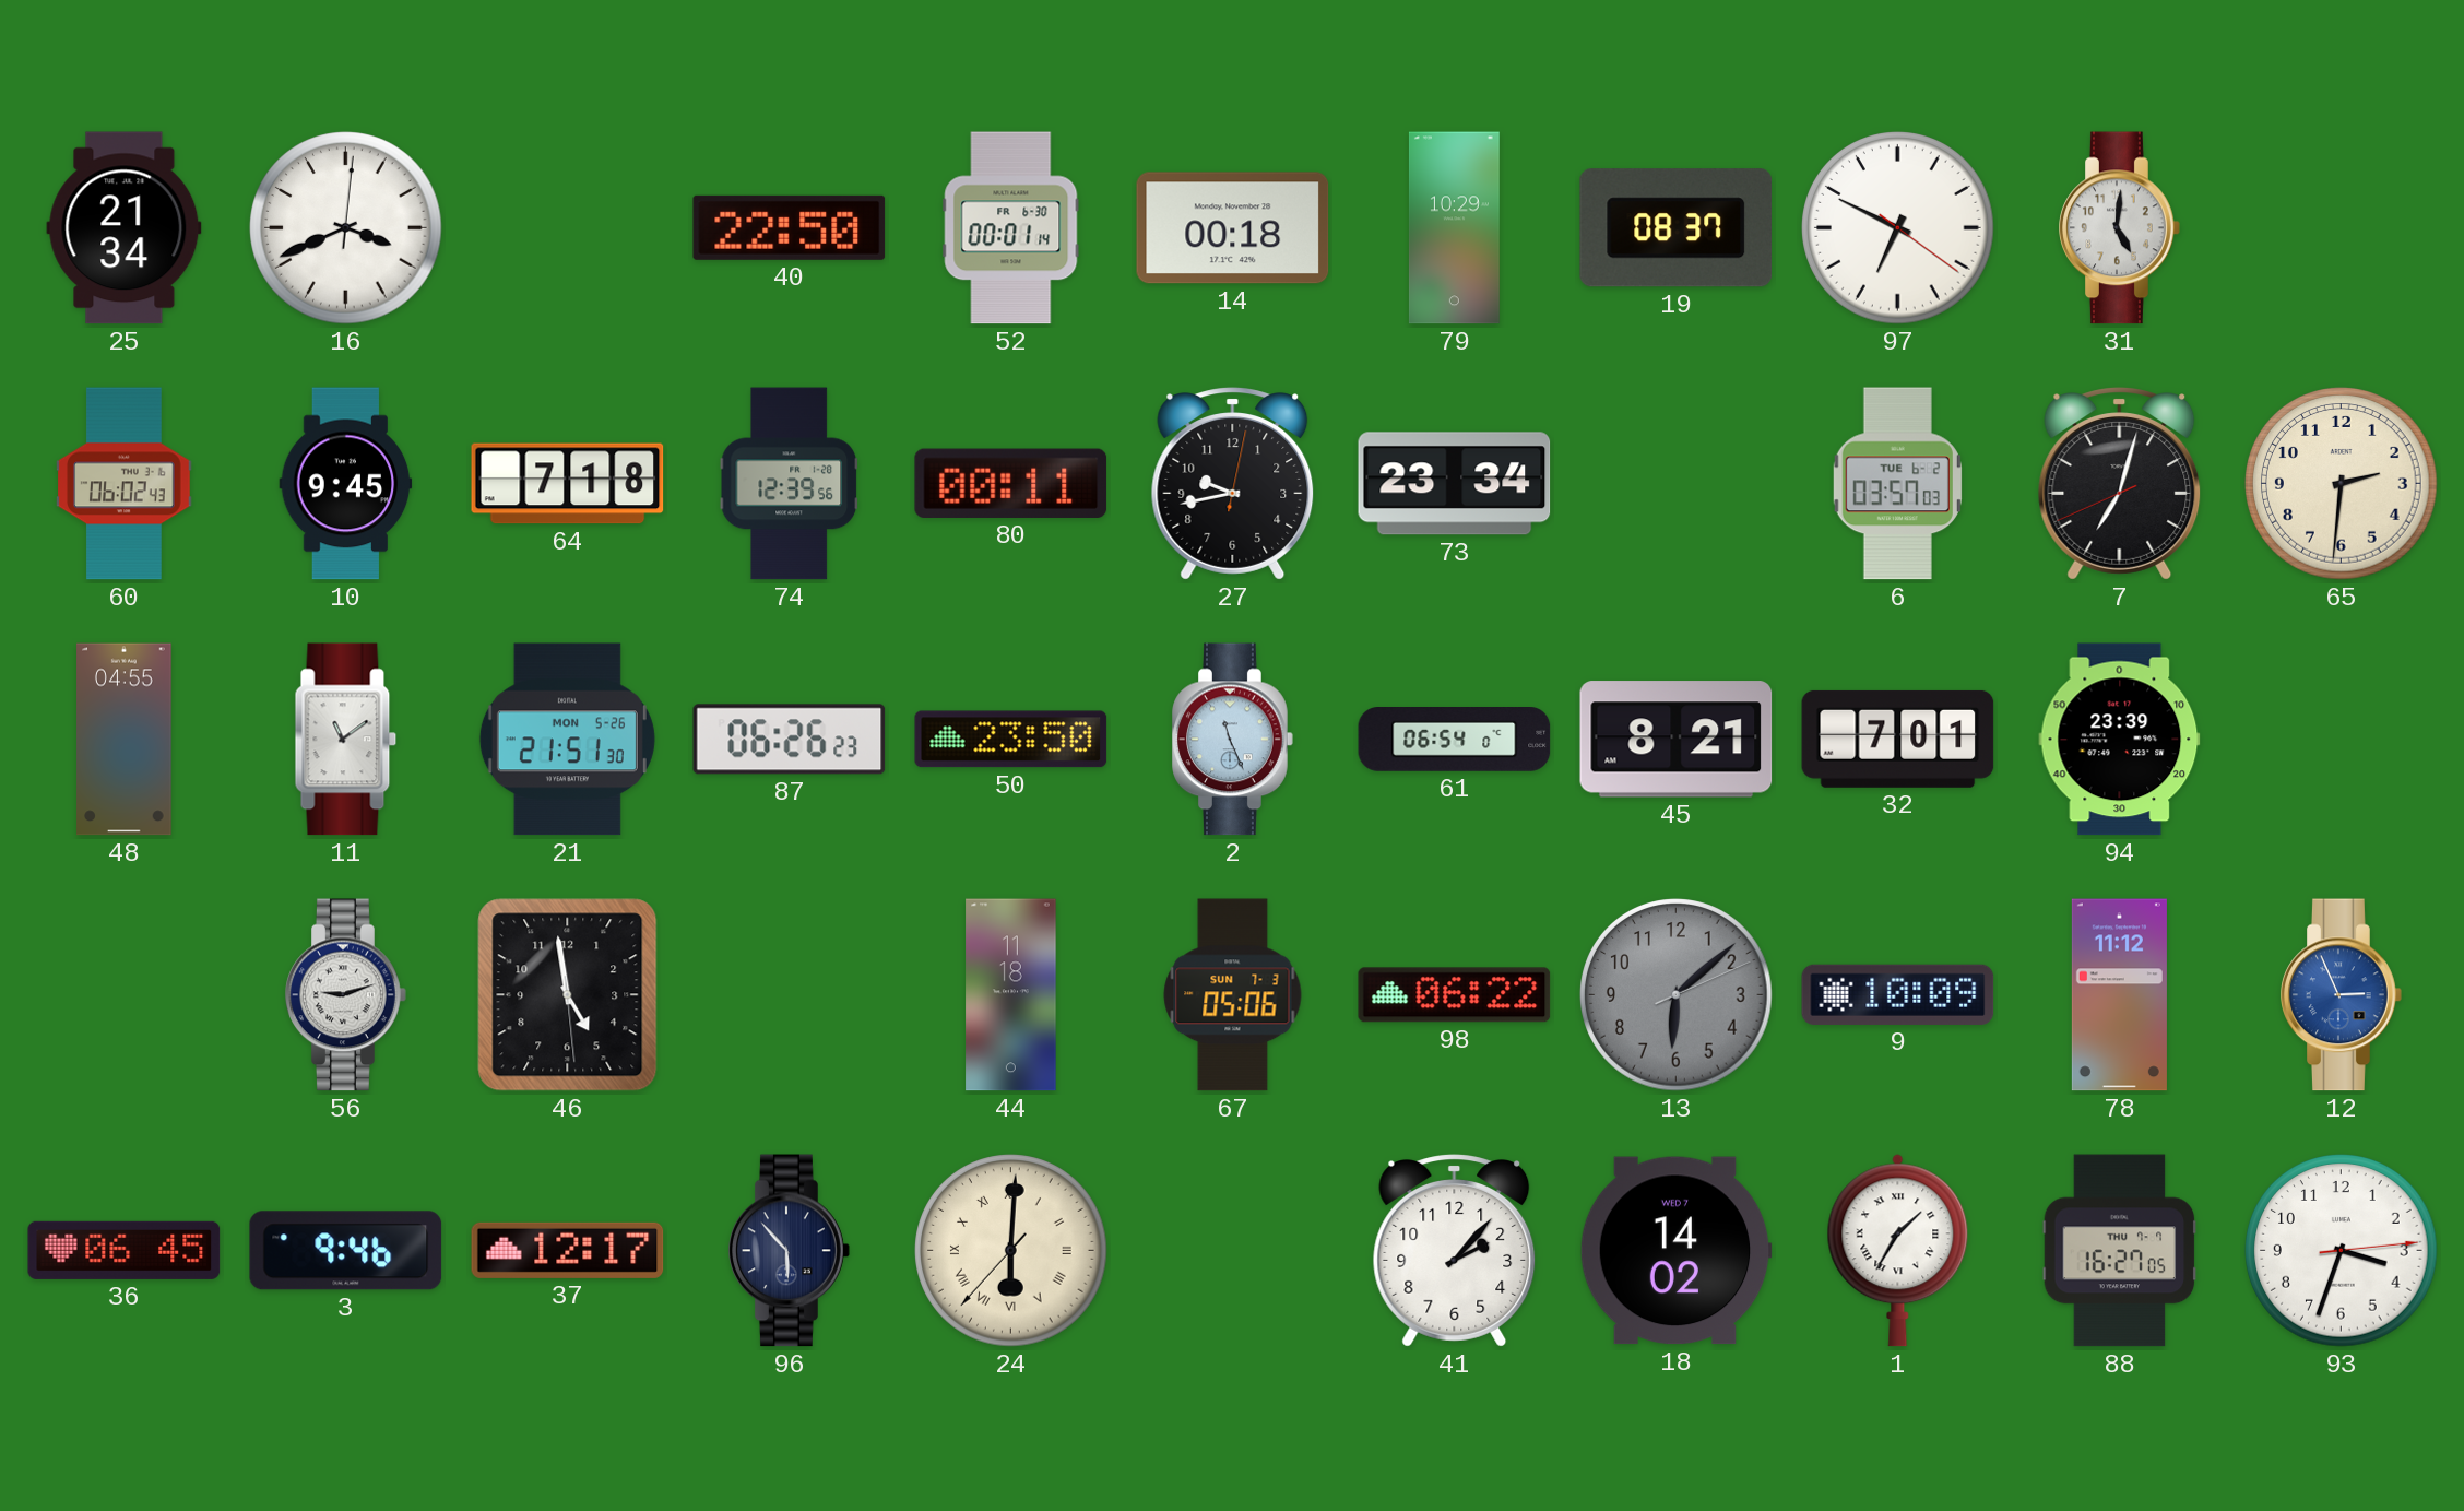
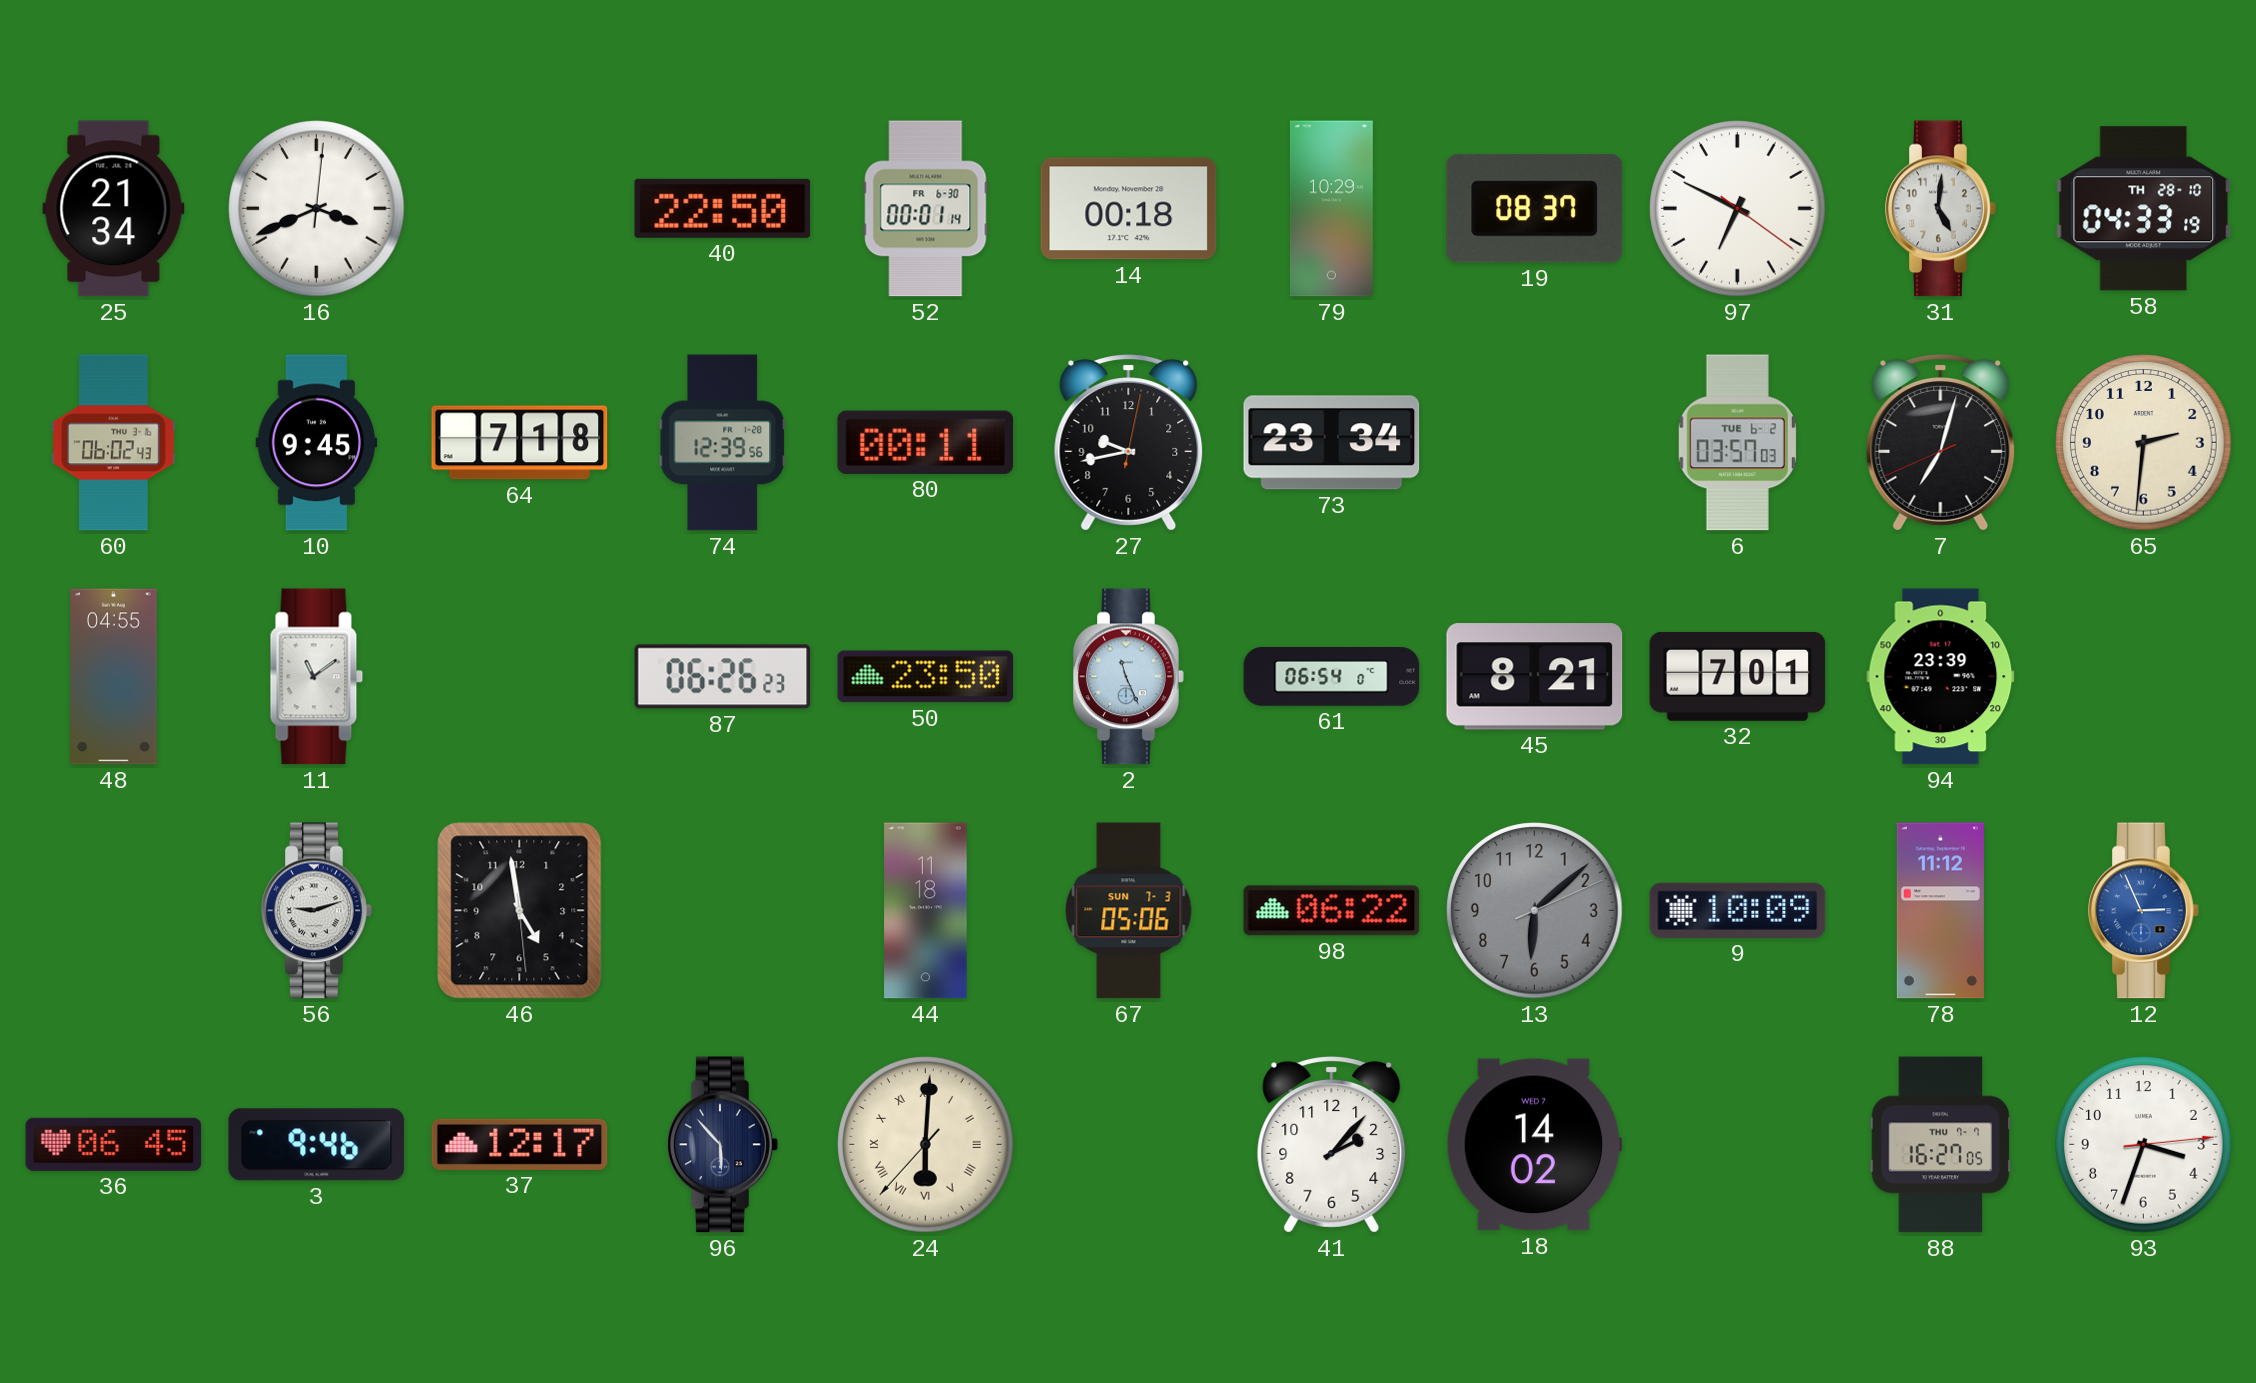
58: none -> 04:33 (2144, 209)
21: 21:51 -> none (567, 740)
1: 1:35 -> none (1898, 1251)
